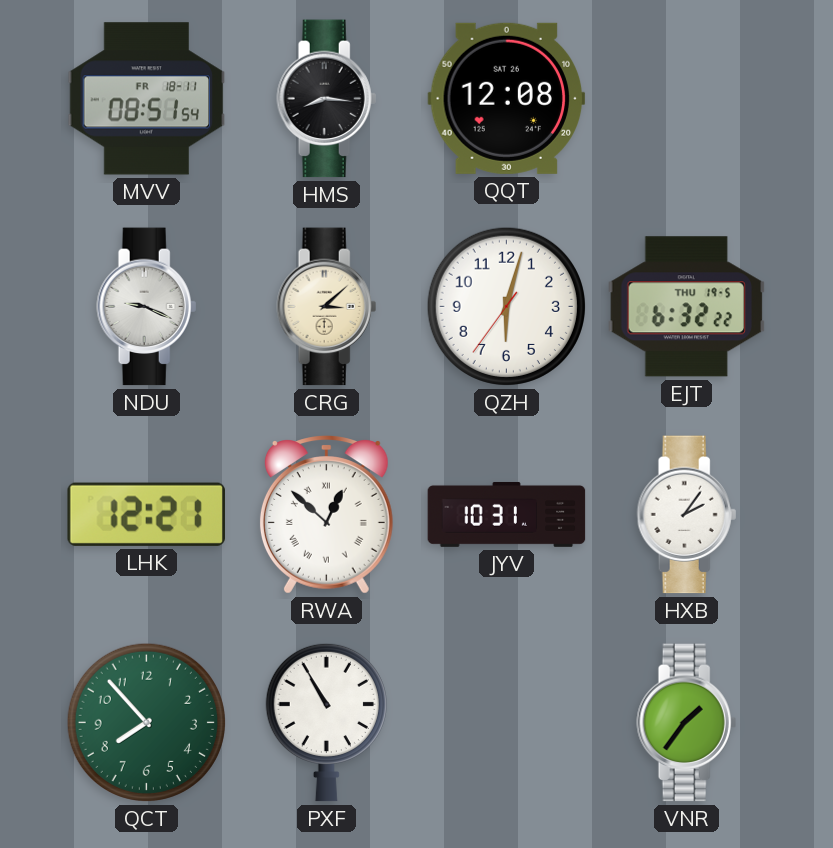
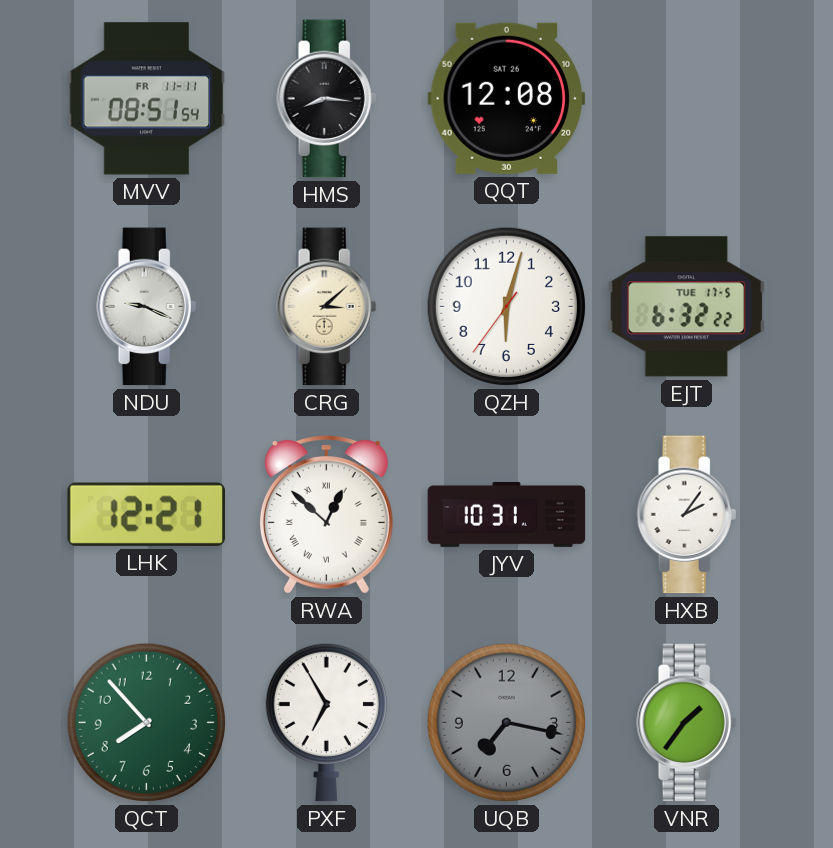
MVV date: FR 18-11 -> FR 11-11 (147, 99)
EJT date: THU 19-5 -> TUE 17-5 (687, 307)
PXF: 10:55 -> 6:55 (326, 722)
UQB: none -> 7:17 (506, 722)
